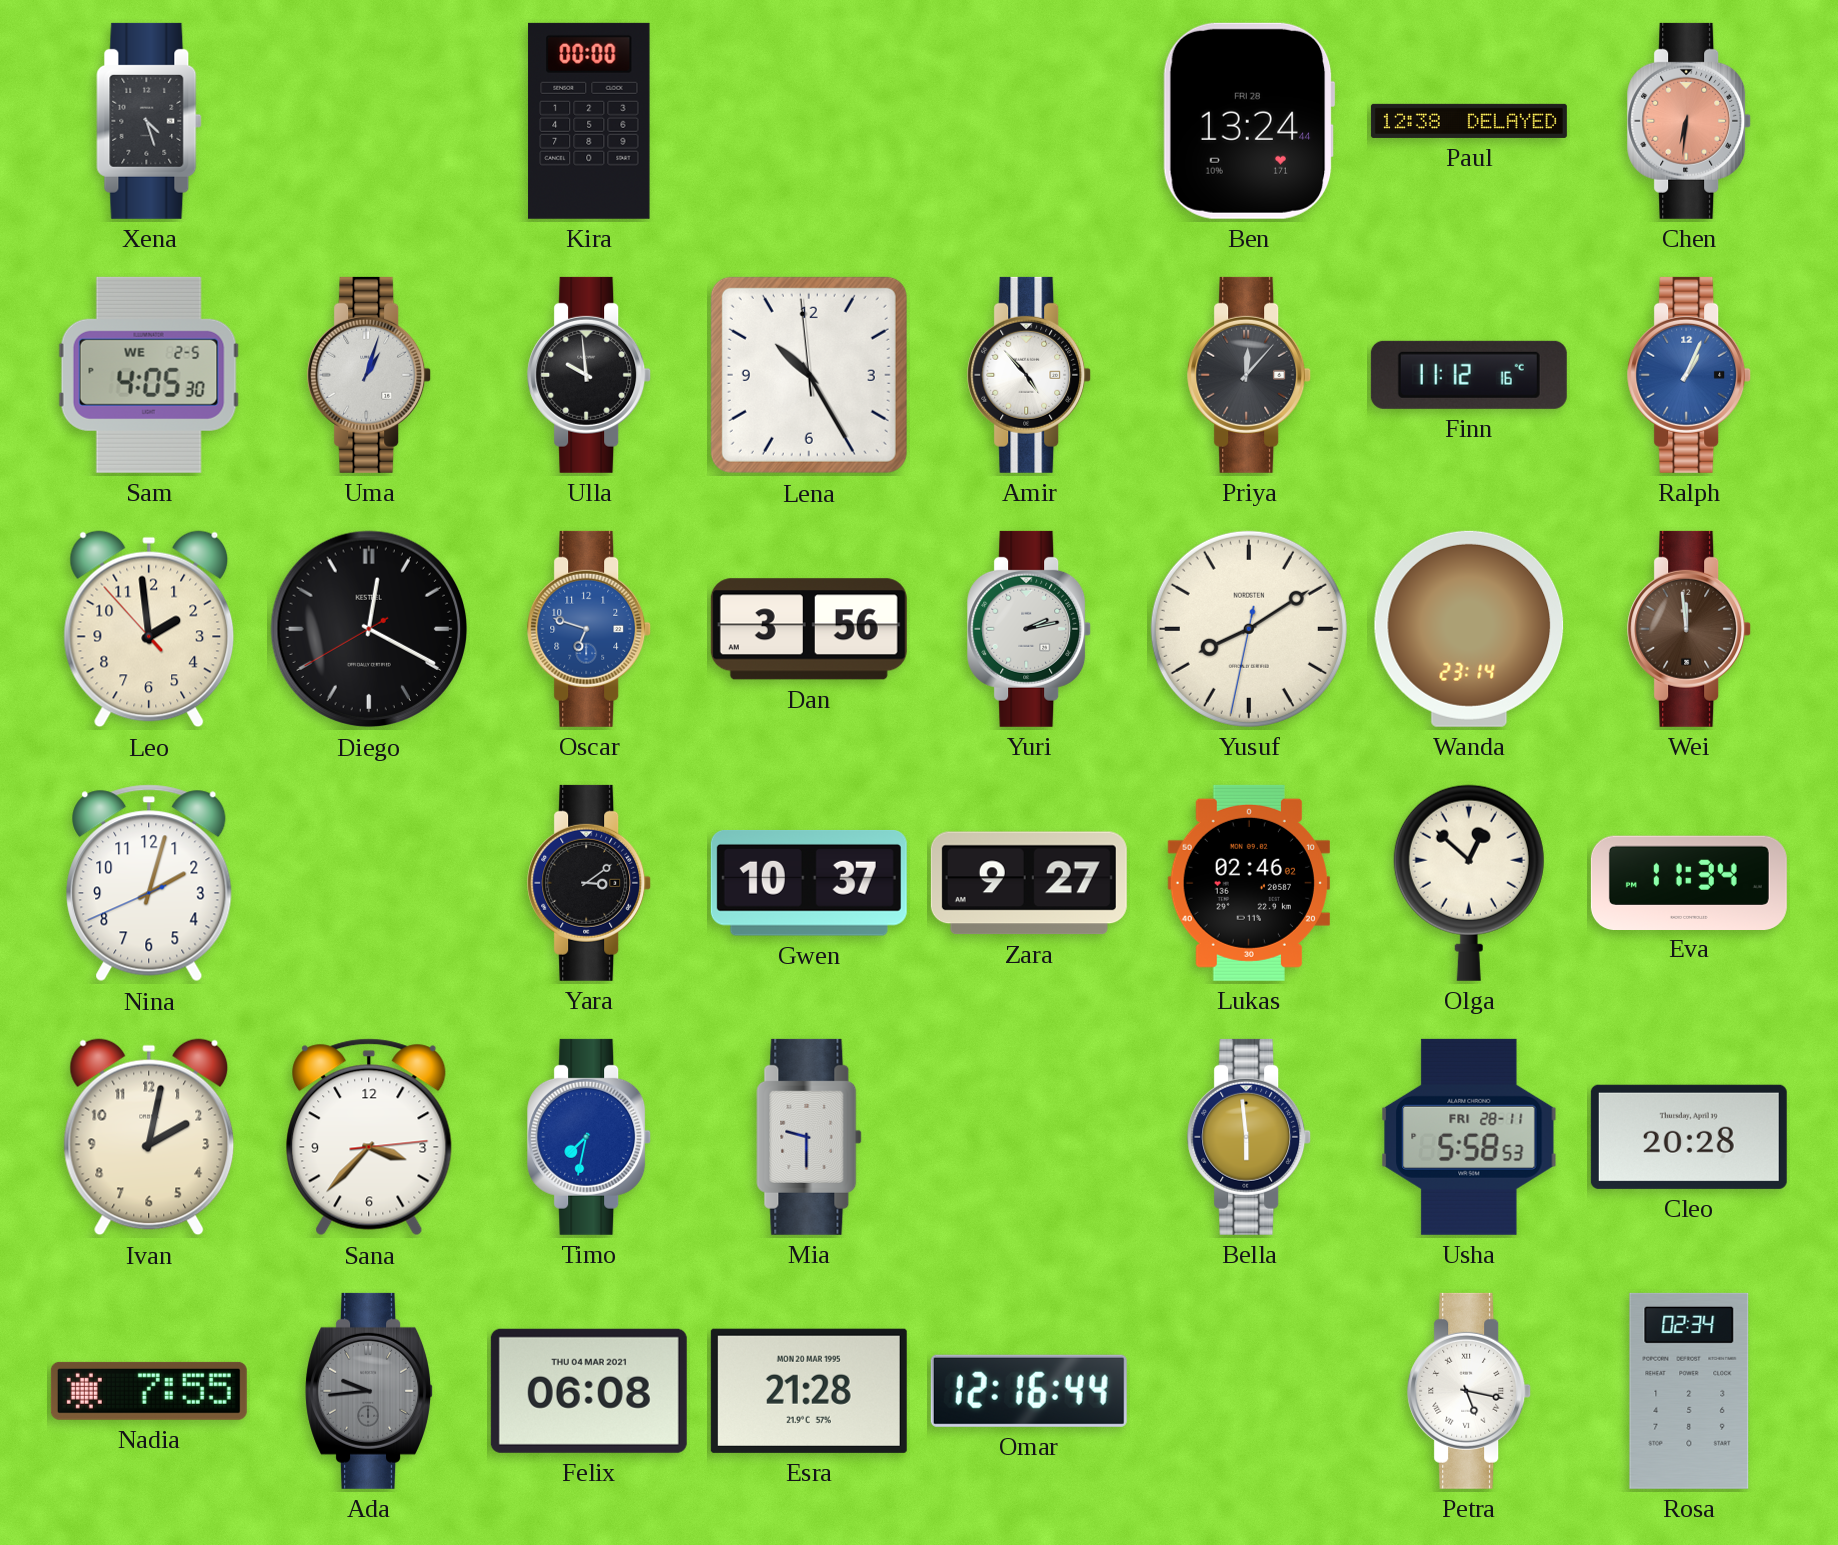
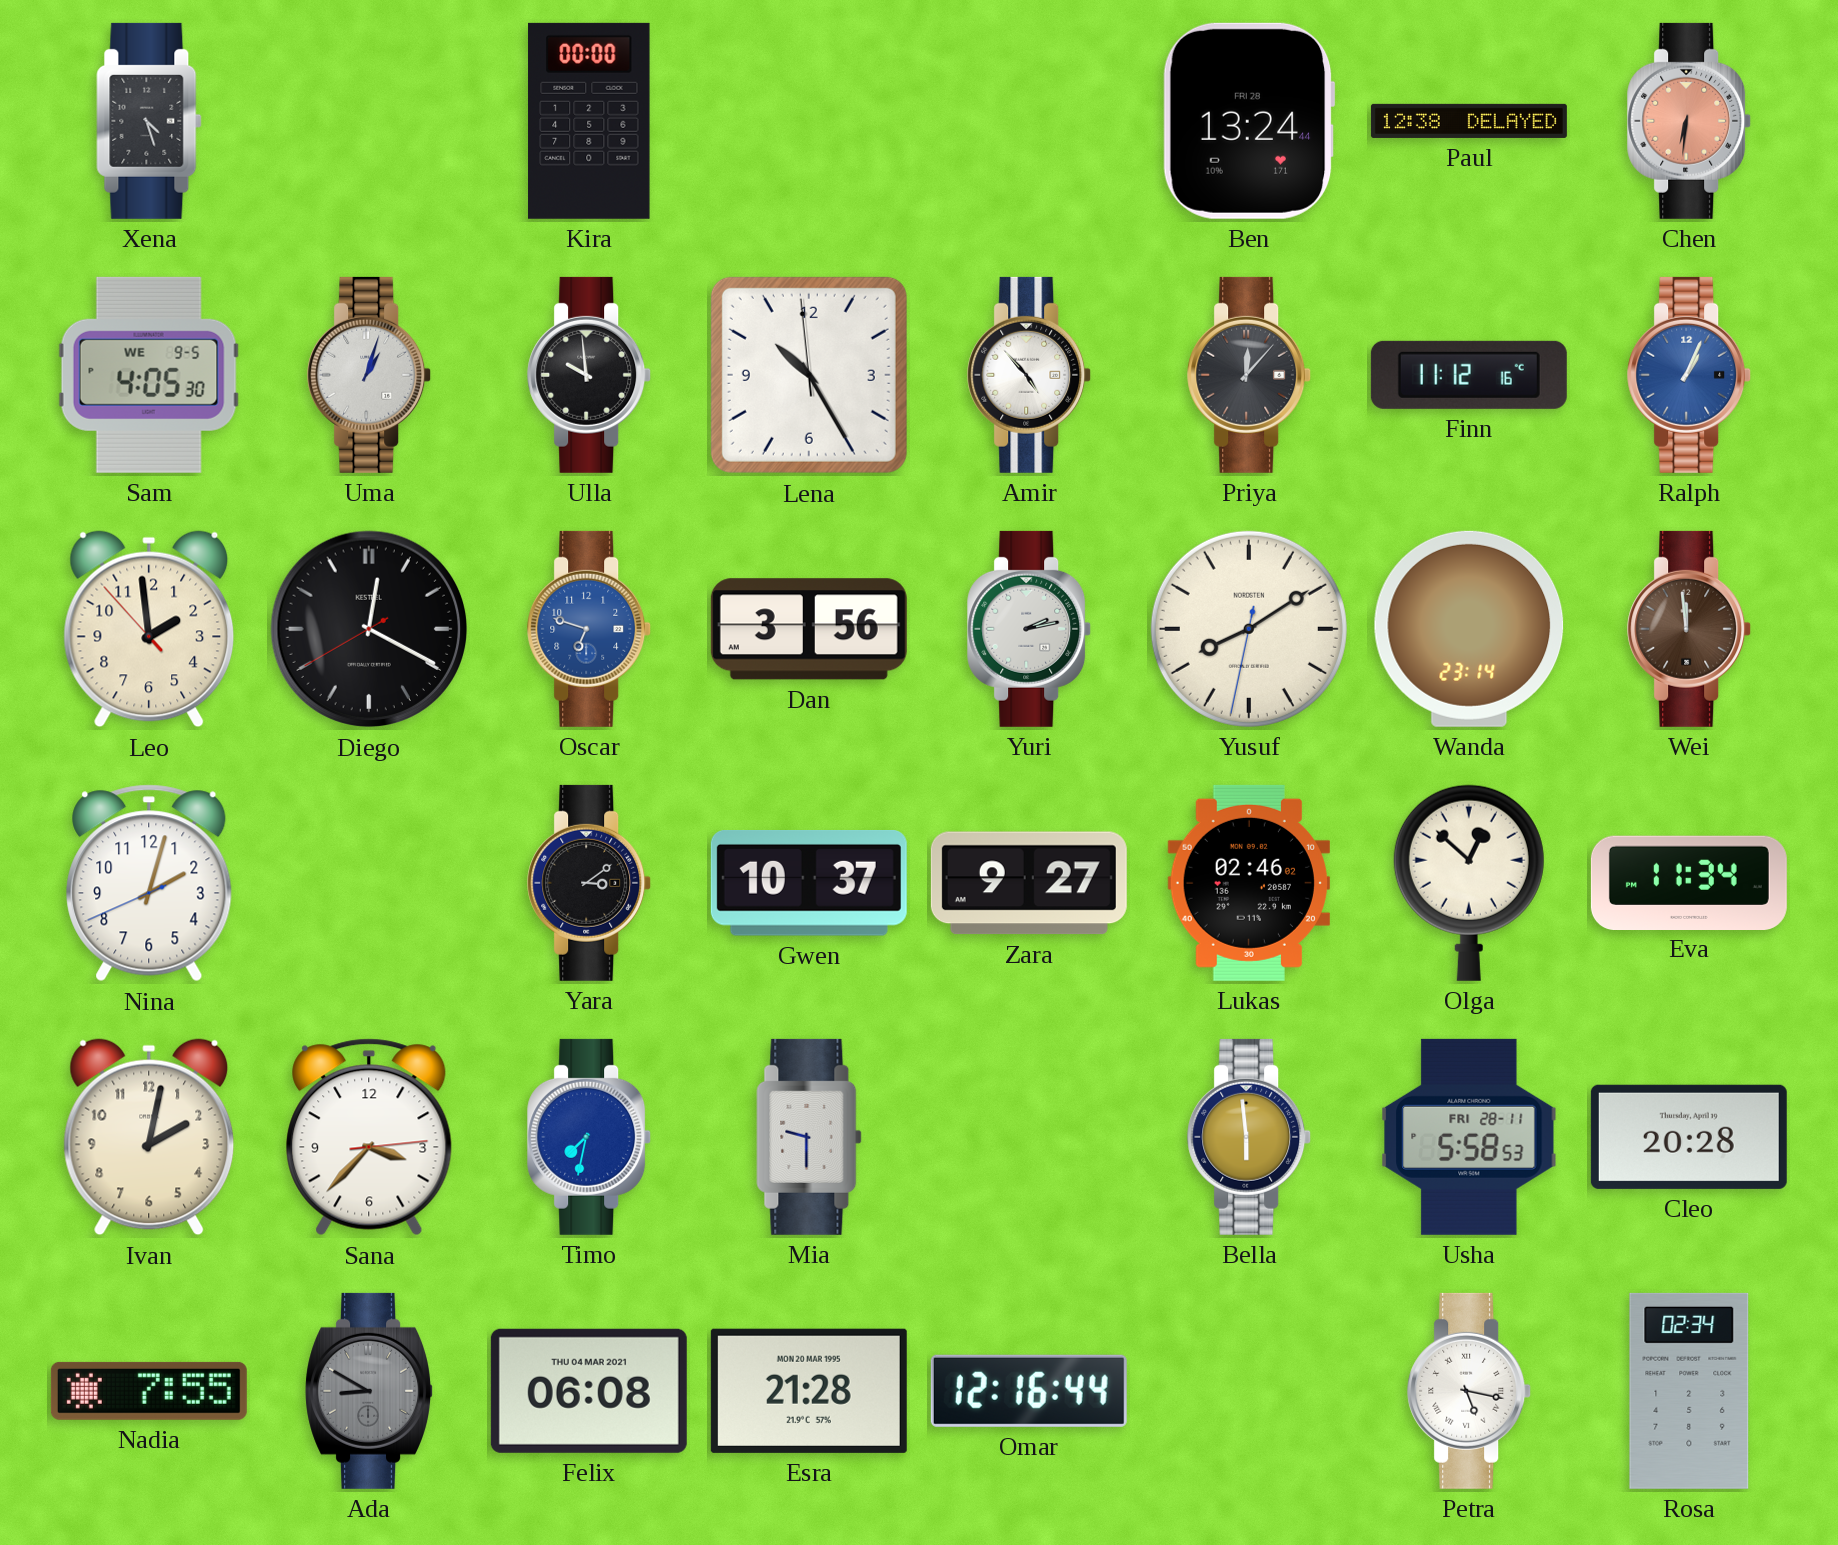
Sam date: WE 2-5 -> WE 9-5 (149, 375)
Ada: 9:44 -> 8:50 (369, 1391)
